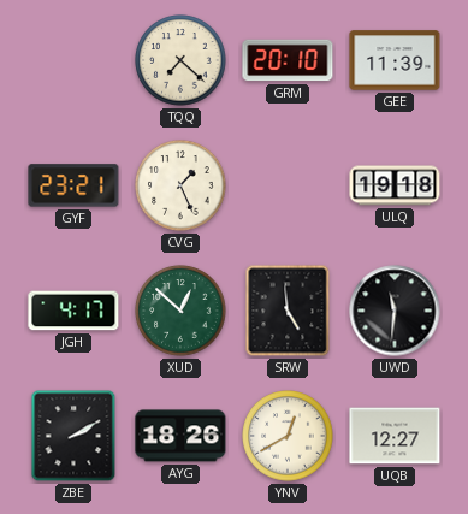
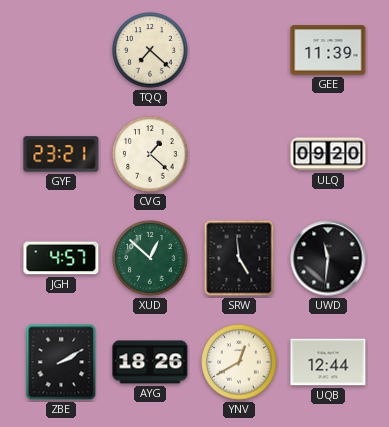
GRM: 20:10 -> none (288, 60)
CVG: 1:26 -> 1:22 (150, 154)
ULQ: 19:18 -> 09:20 (328, 154)
JGH: 4:17 -> 4:57 (61, 258)
UQB: 12:27 -> 12:44 (328, 362)
